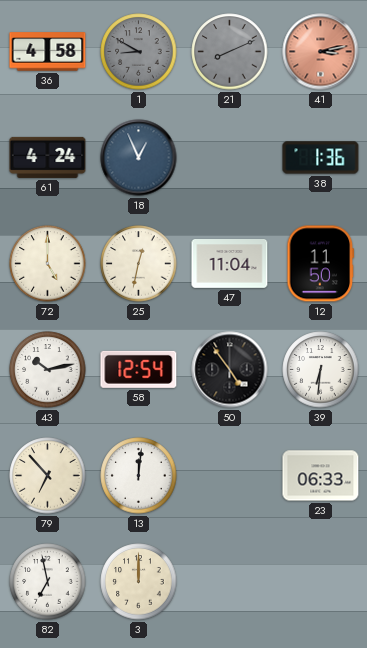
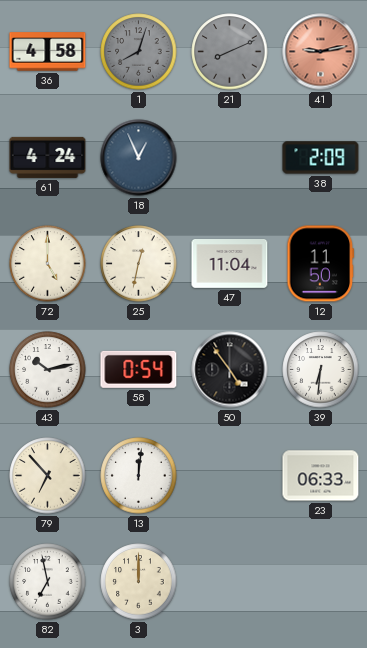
1: 8:50 -> 8:03 (139, 52)
41: 3:13 -> 9:13 (321, 52)
38: 1:36 -> 2:09 (321, 158)
58: 12:54 -> 0:54 (139, 369)
